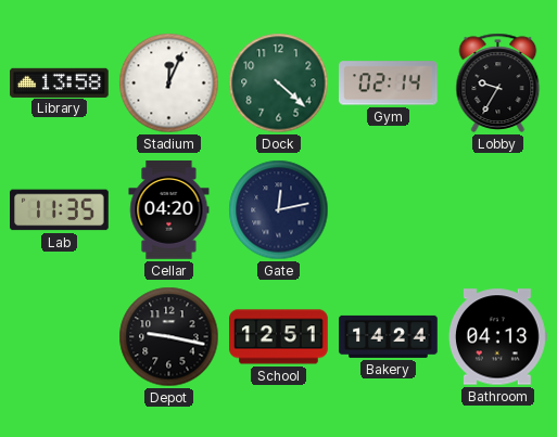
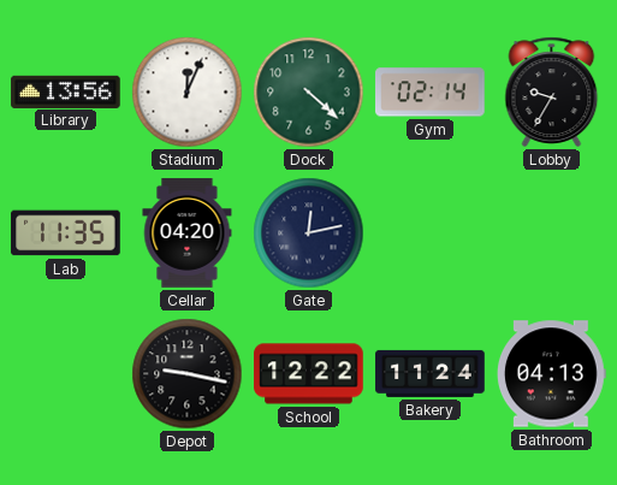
Library: 13:58 -> 13:56 (66, 91)
School: 12:51 -> 12:22 (309, 374)
Bakery: 14:24 -> 11:24 (431, 373)
